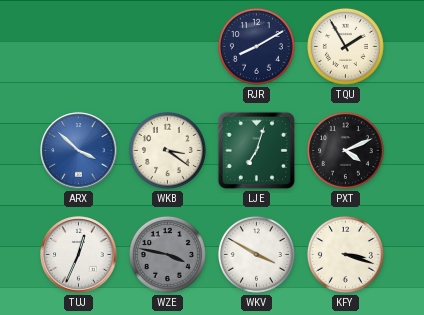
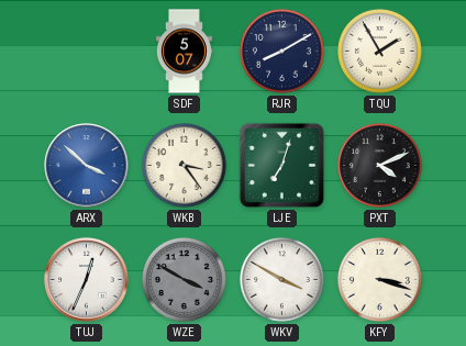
SDF: none -> 5:07 (184, 52)
WKB: 3:21 -> 3:24 (184, 165)
WZE: 3:47 -> 3:50 (184, 279)
